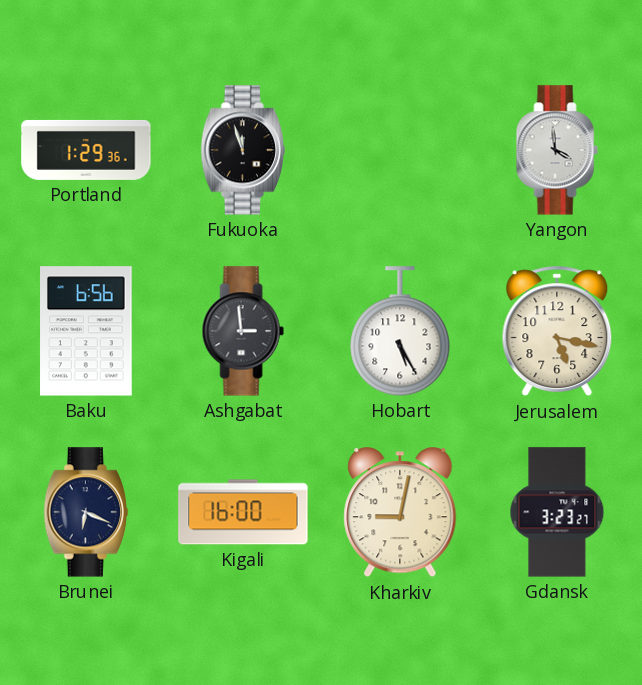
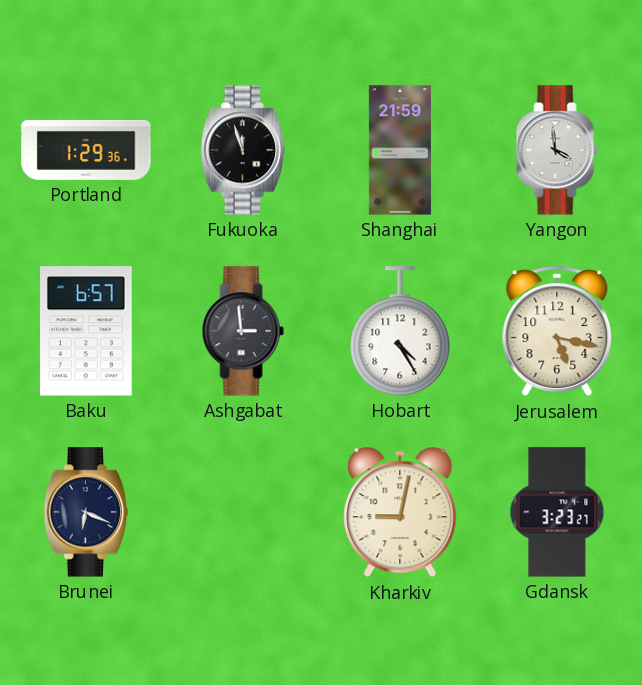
Shanghai: none -> 21:59 (400, 150)
Baku: 6:56 -> 6:57 (86, 331)
Hobart: 5:25 -> 4:25 (400, 331)
Kigali: 16:00 -> none (243, 512)
